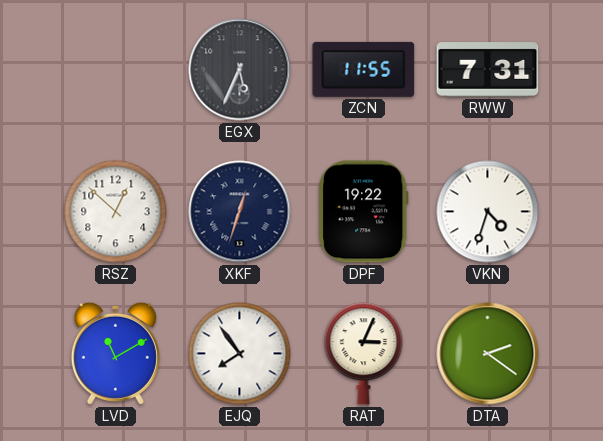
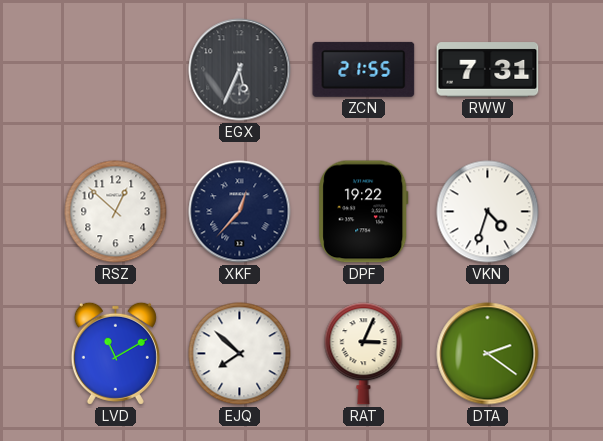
ZCN: 11:55 -> 21:55 (364, 69)
XKF: 12:33 -> 12:37 (240, 212)
EJQ: 7:54 -> 7:52 (240, 354)
